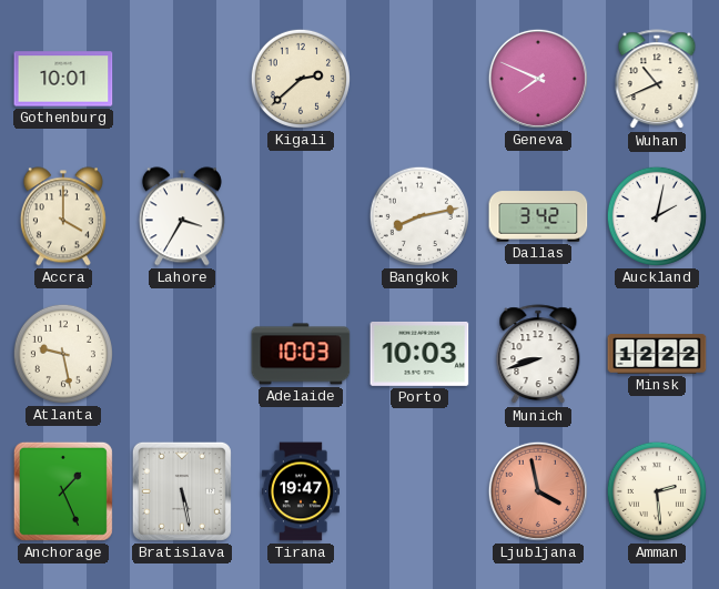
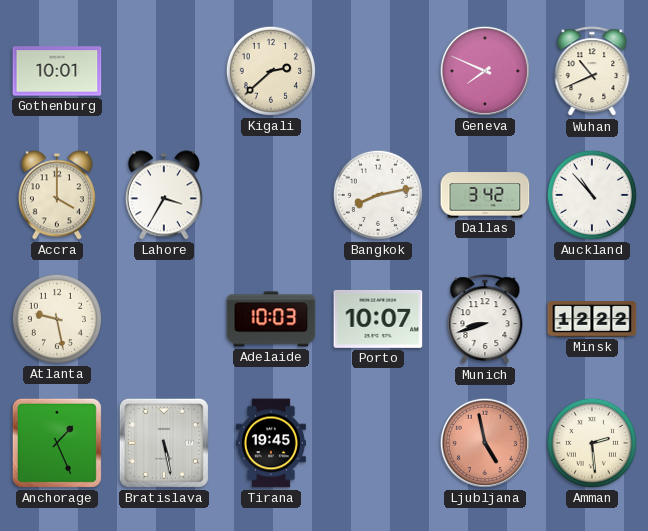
Auckland: 2:02 -> 10:53 (592, 195)
Porto: 10:03 -> 10:07 (378, 319)
Tirana: 19:47 -> 19:45 (271, 443)
Ljubljana: 3:58 -> 4:58 (485, 443)
